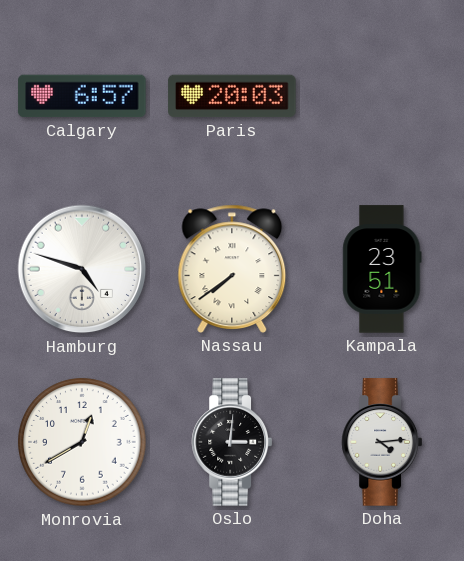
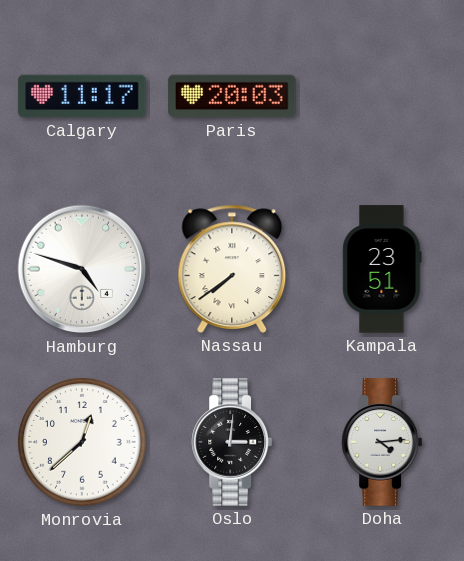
Calgary: 6:57 -> 11:17 (82, 96)
Monrovia: 12:40 -> 12:38 (82, 442)
